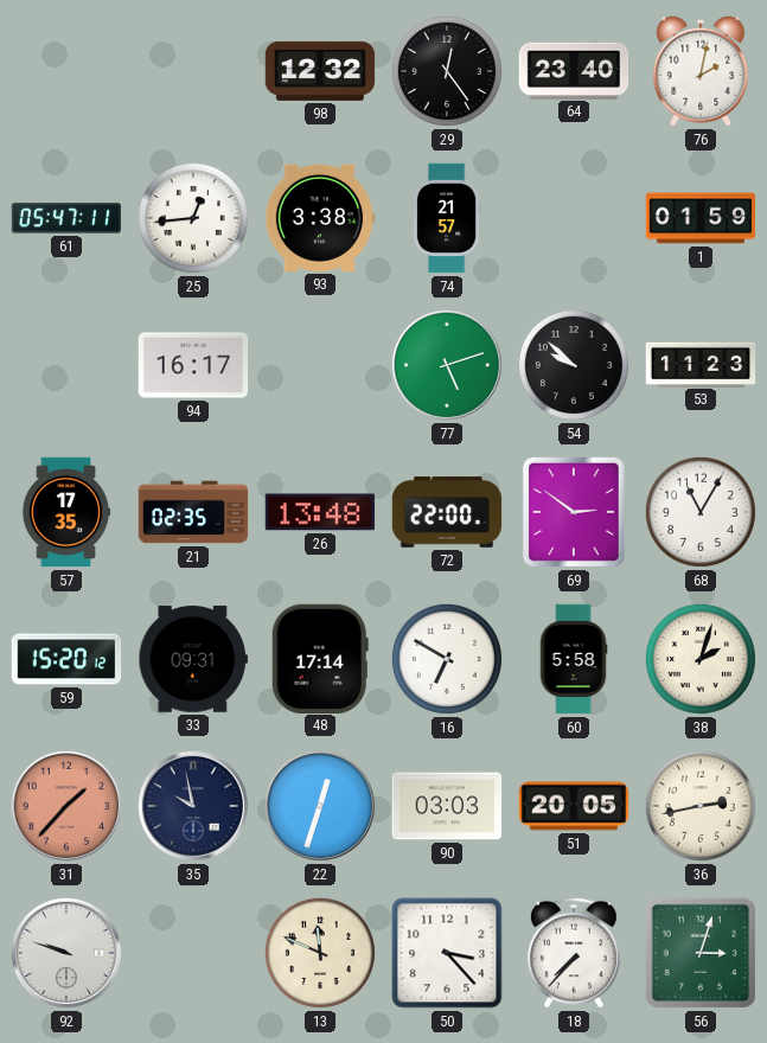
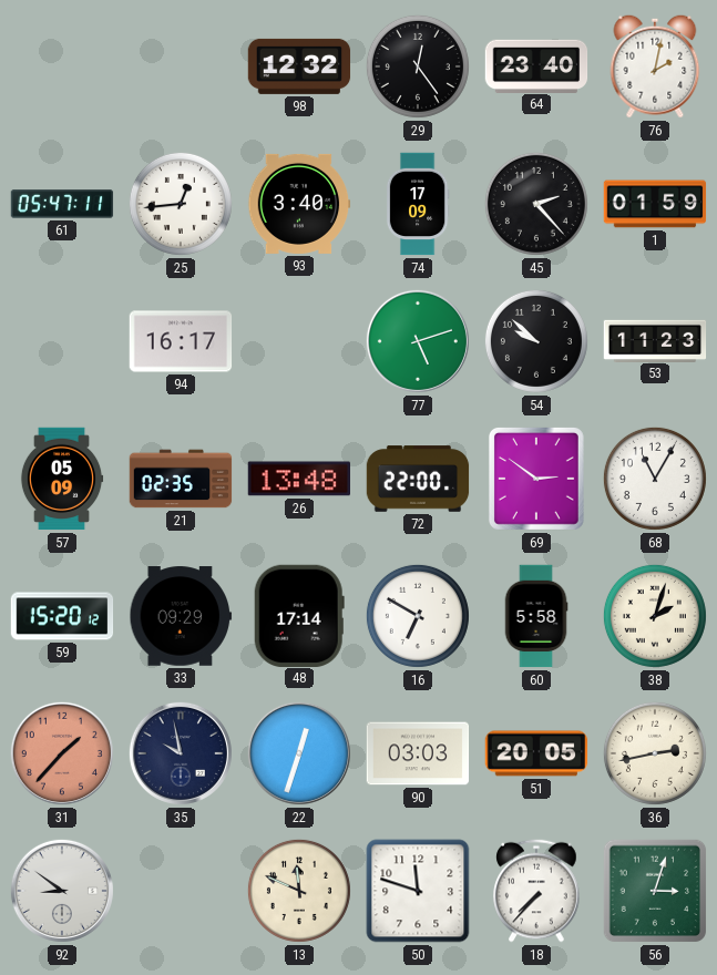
93: 3:38 -> 3:40 (299, 204)
74: 21:57 -> 17:09 (418, 204)
45: none -> 2:23 (536, 204)
57: 17:35 -> 05:09 (62, 479)
33: 09:31 -> 09:29 (181, 616)
92: 9:48 -> 8:51 (62, 891)
50: 3:23 -> 11:48 (418, 891)
